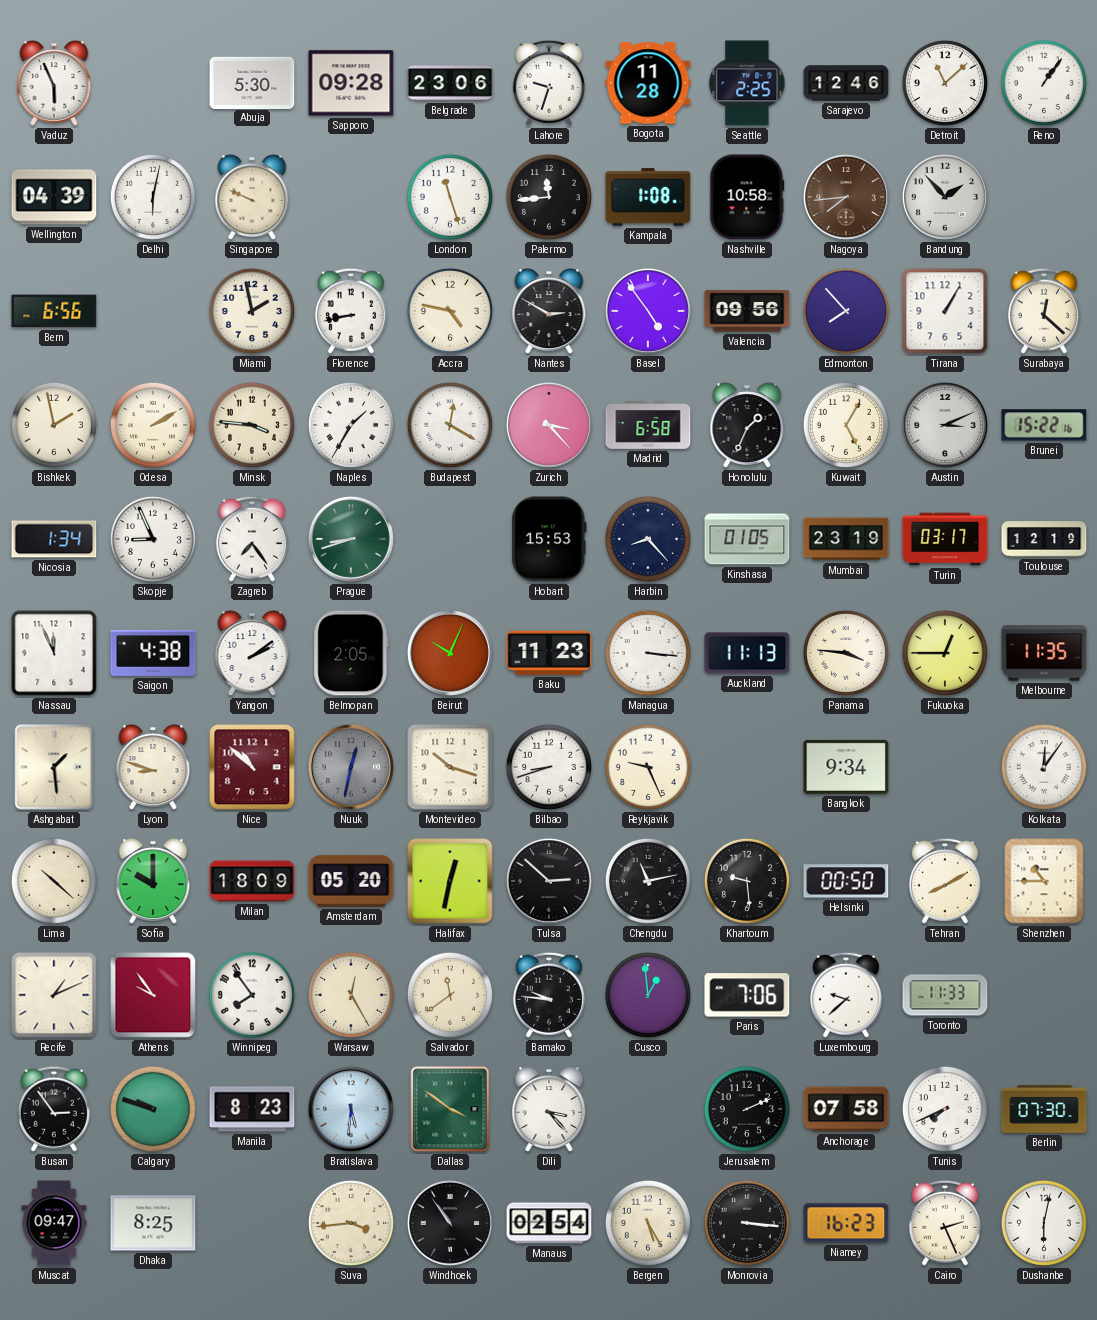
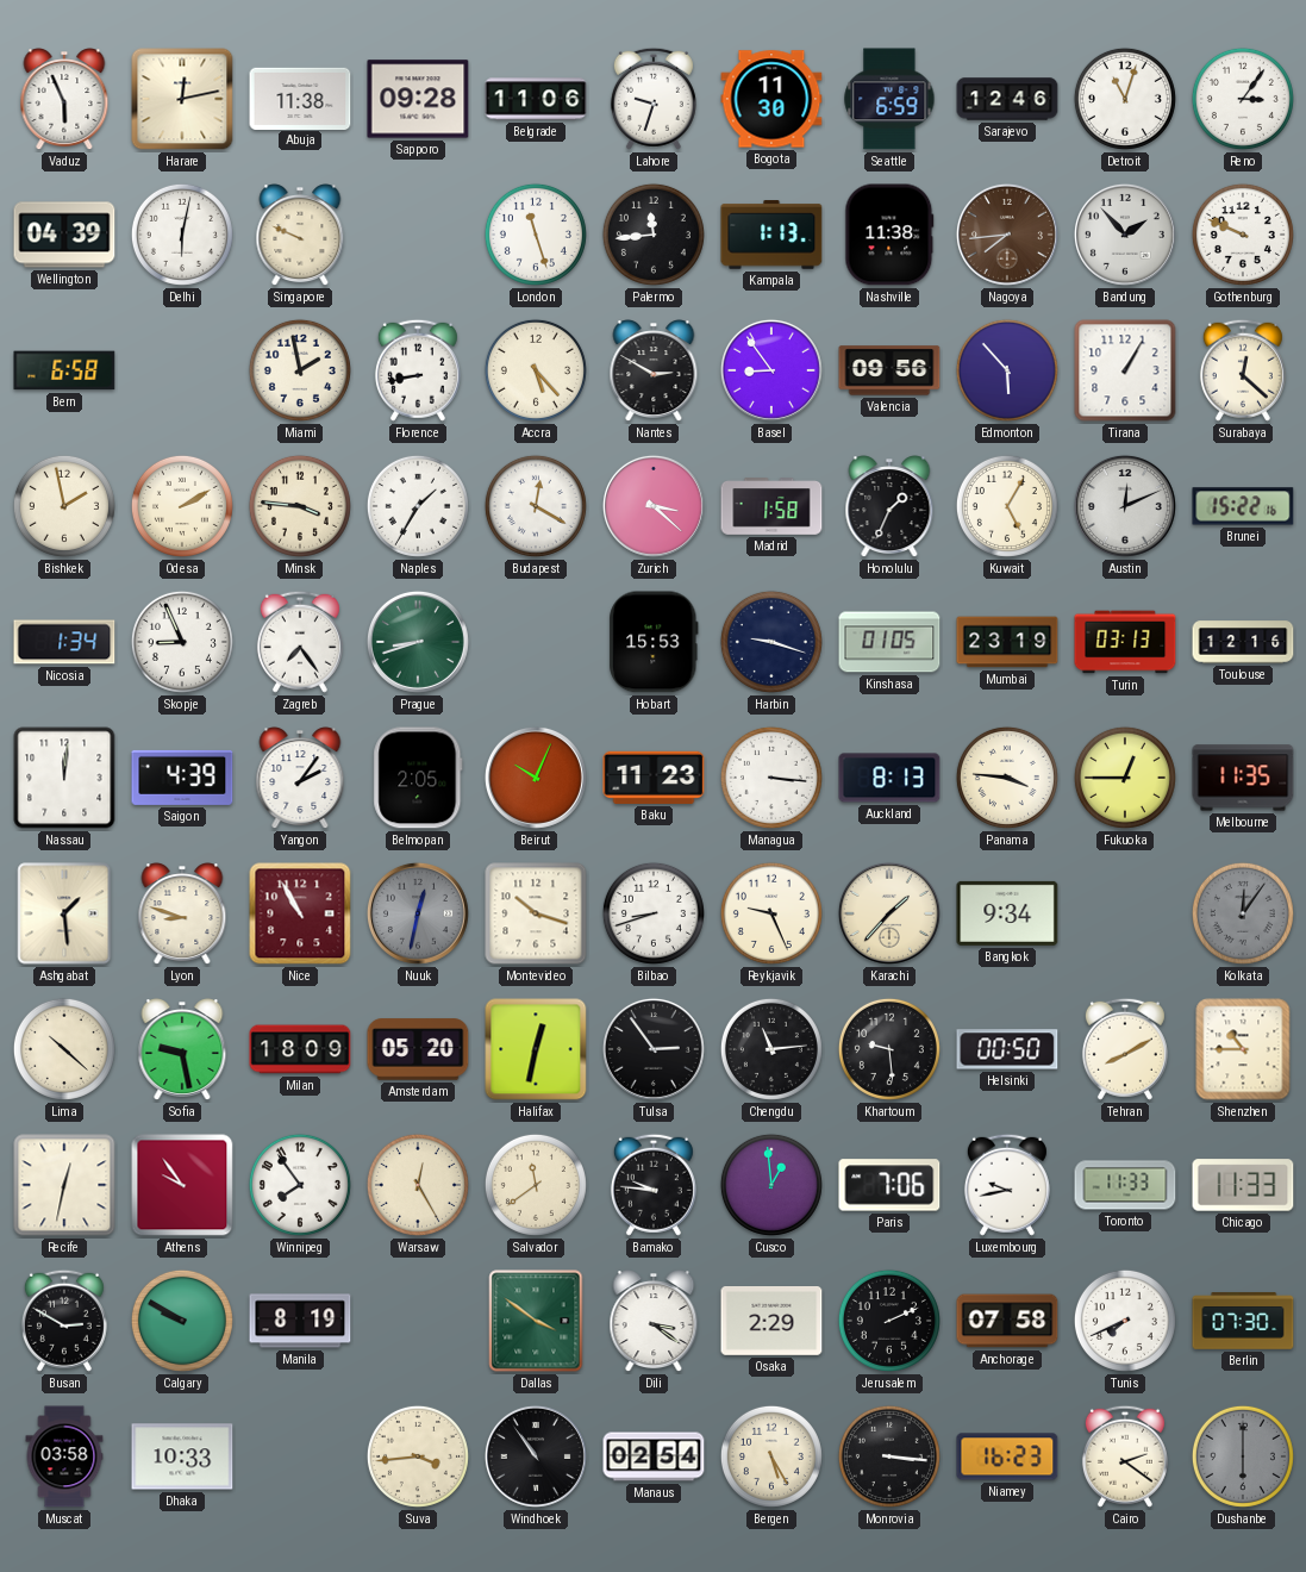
Harare: none -> 12:13 (182, 99)
Abuja: 5:30 -> 11:38 (300, 98)
Belgrade: 23:06 -> 11:06 (536, 99)
Bogota: 11:28 -> 11:30 (771, 99)
Seattle: 2:25 -> 6:59 (889, 99)
Detroit: 11:08 -> 11:03 (1125, 99)
Reno: 1:06 -> 3:06 (1243, 99)
Kampala: 1:08 -> 1:13 (771, 235)
Nashville: 10:58 -> 11:38 (889, 235)
Gothenburg: none -> 9:49 (1243, 235)
Bern: 6:56 -> 6:58 (64, 370)
Accra: 4:47 -> 5:23 (536, 370)
Basel: 4:54 -> 8:54 (771, 370)
Edmonton: 7:53 -> 5:53 (1007, 370)
Zurich: 3:23 -> 3:22 (654, 506)
Madrid: 6:58 -> 1:58 (771, 506)
Austin: 3:11 -> 12:11 (1125, 506)
Harbin: 8:23 -> 9:18 (771, 642)
Turin: 03:17 -> 03:13 (1125, 642)
Toulouse: 12:19 -> 12:16 (1243, 642)
Nassau: 11:56 -> 12:01 (64, 778)
Saigon: 4:38 -> 4:39 (182, 778)
Yangon: 2:09 -> 2:06 (300, 779)
Auckland: 11:13 -> 8:13 (889, 778)
Nice: 10:52 -> 10:55 (300, 913)
Karachi: none -> 1:37 (889, 913)
Kolkata dial: white -> grey (1243, 913)
Sofia: 10:00 -> 9:28 (182, 1050)
Tulsa: 2:52 -> 2:54 (654, 1049)
Chengdu: 11:13 -> 11:14 (771, 1049)
Recife: 1:11 -> 12:32 (64, 1185)
Luxembourg: 9:38 -> 9:43 (1007, 1185)
Chicago: none -> 11:33 (1243, 1185)
Busan: 2:54 -> 2:50 (64, 1321)
Calgary: 9:48 -> 9:50 (182, 1321)
Manila: 8:23 -> 8:19 (300, 1321)
Bratislava: 5:31 -> none (351, 1109)
Dili: 3:23 -> 3:21 (654, 1322)
Osaka: none -> 2:29 (771, 1322)
Muscat: 09:47 -> 03:58 (64, 1456)
Dhaka: 8:25 -> 10:33 (182, 1456)
Cairo: 2:26 -> 2:21 (1125, 1456)
Dushanbe: 6:02 -> 6:00 (1243, 1456)
Dushanbe dial: white -> grey (1243, 1456)
